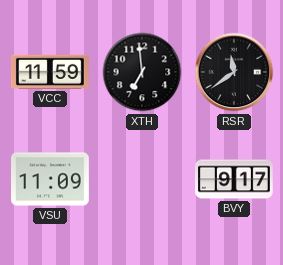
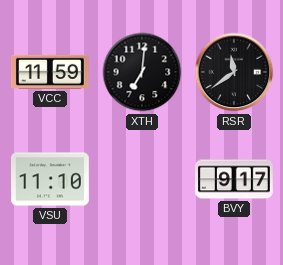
XTH: 6:59 -> 7:01 (142, 72)
VSU: 11:09 -> 11:10 (51, 179)
